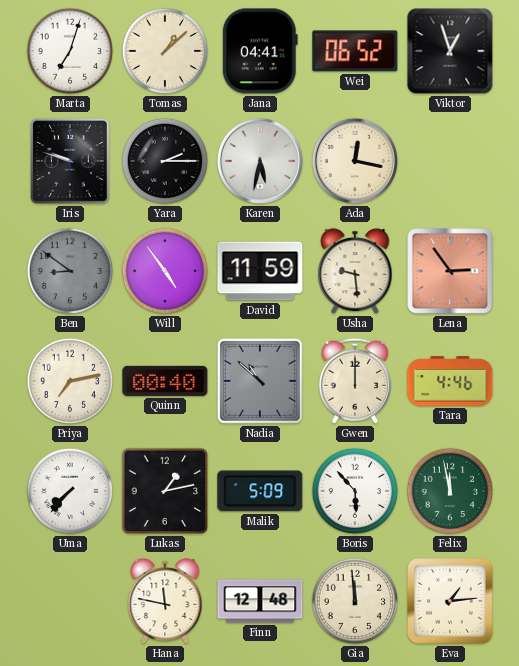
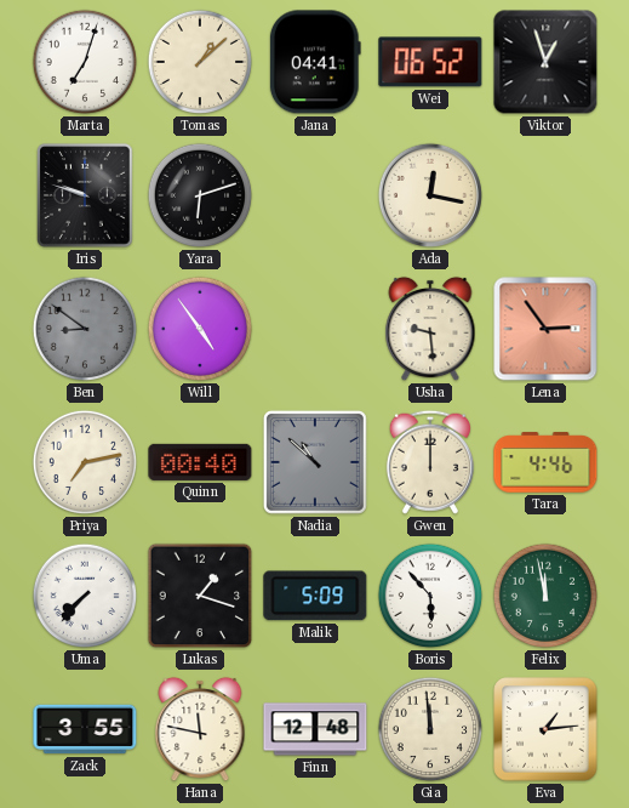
Yara: 2:15 -> 6:12 (200, 195)
Karen: 5:32 -> none (260, 161)
David: 11:59 -> none (260, 271)
Lukas: 1:13 -> 1:18 (200, 596)
Zack: none -> 3:55 (85, 729)
